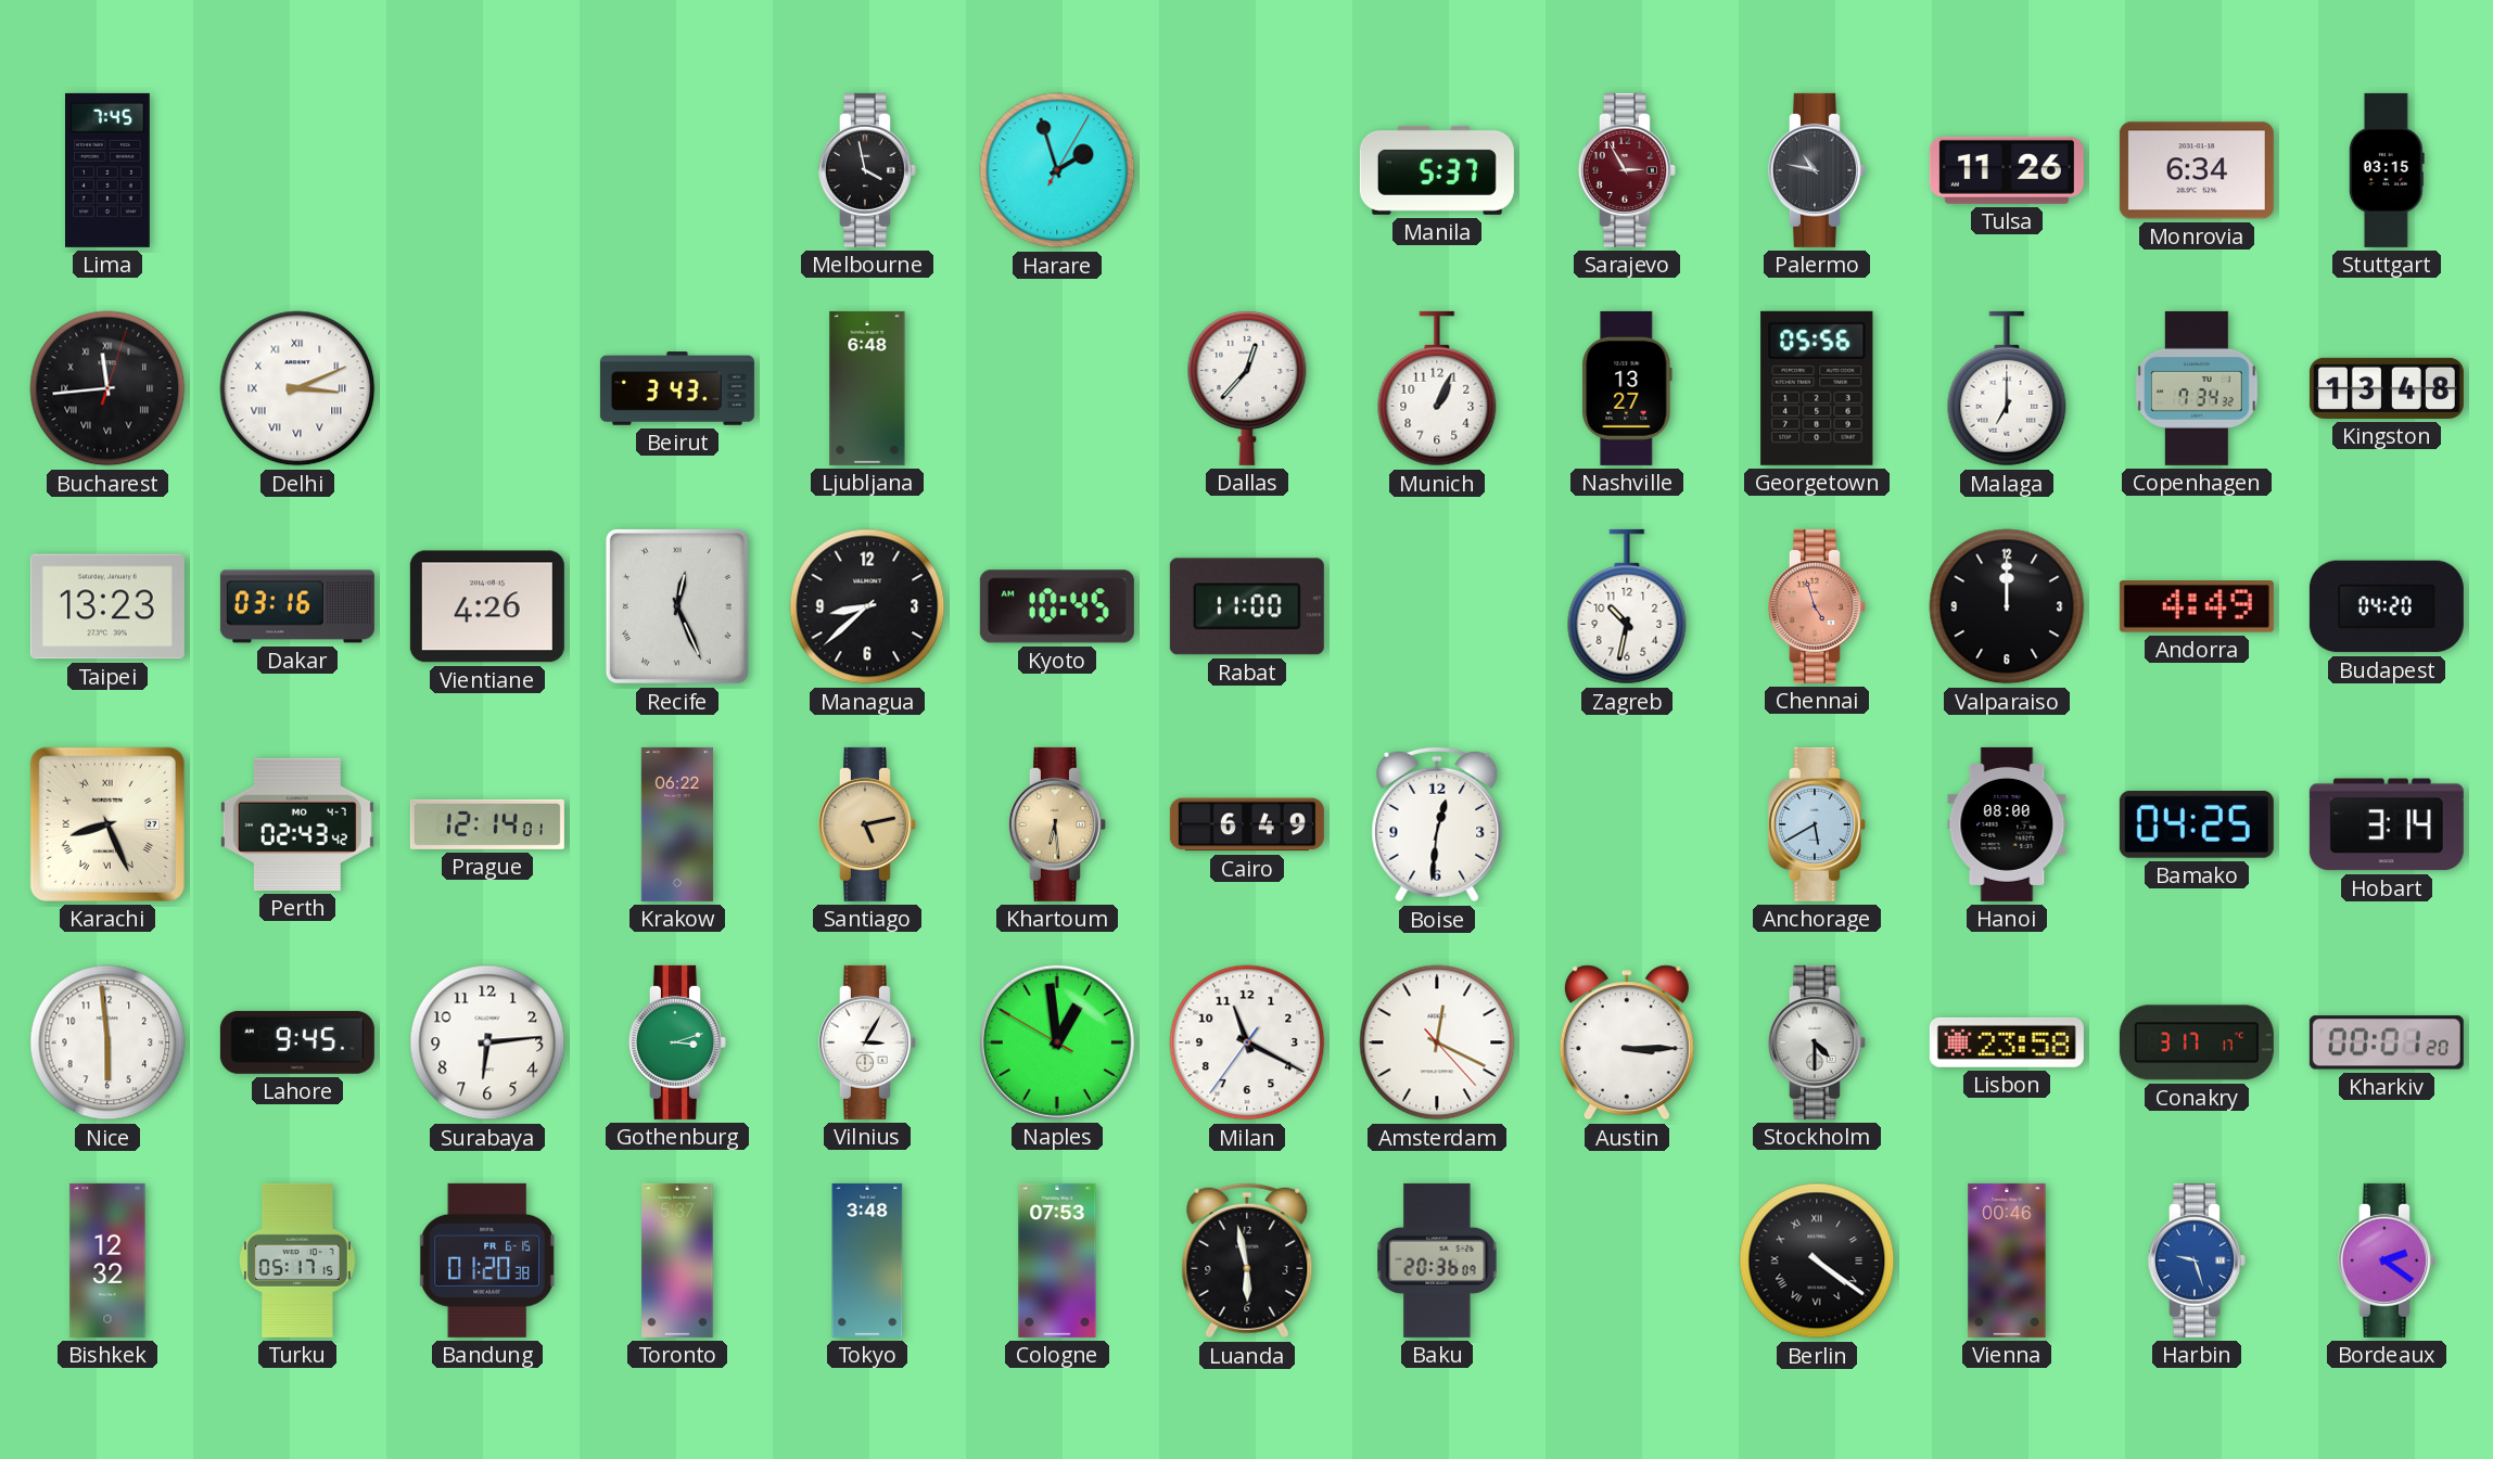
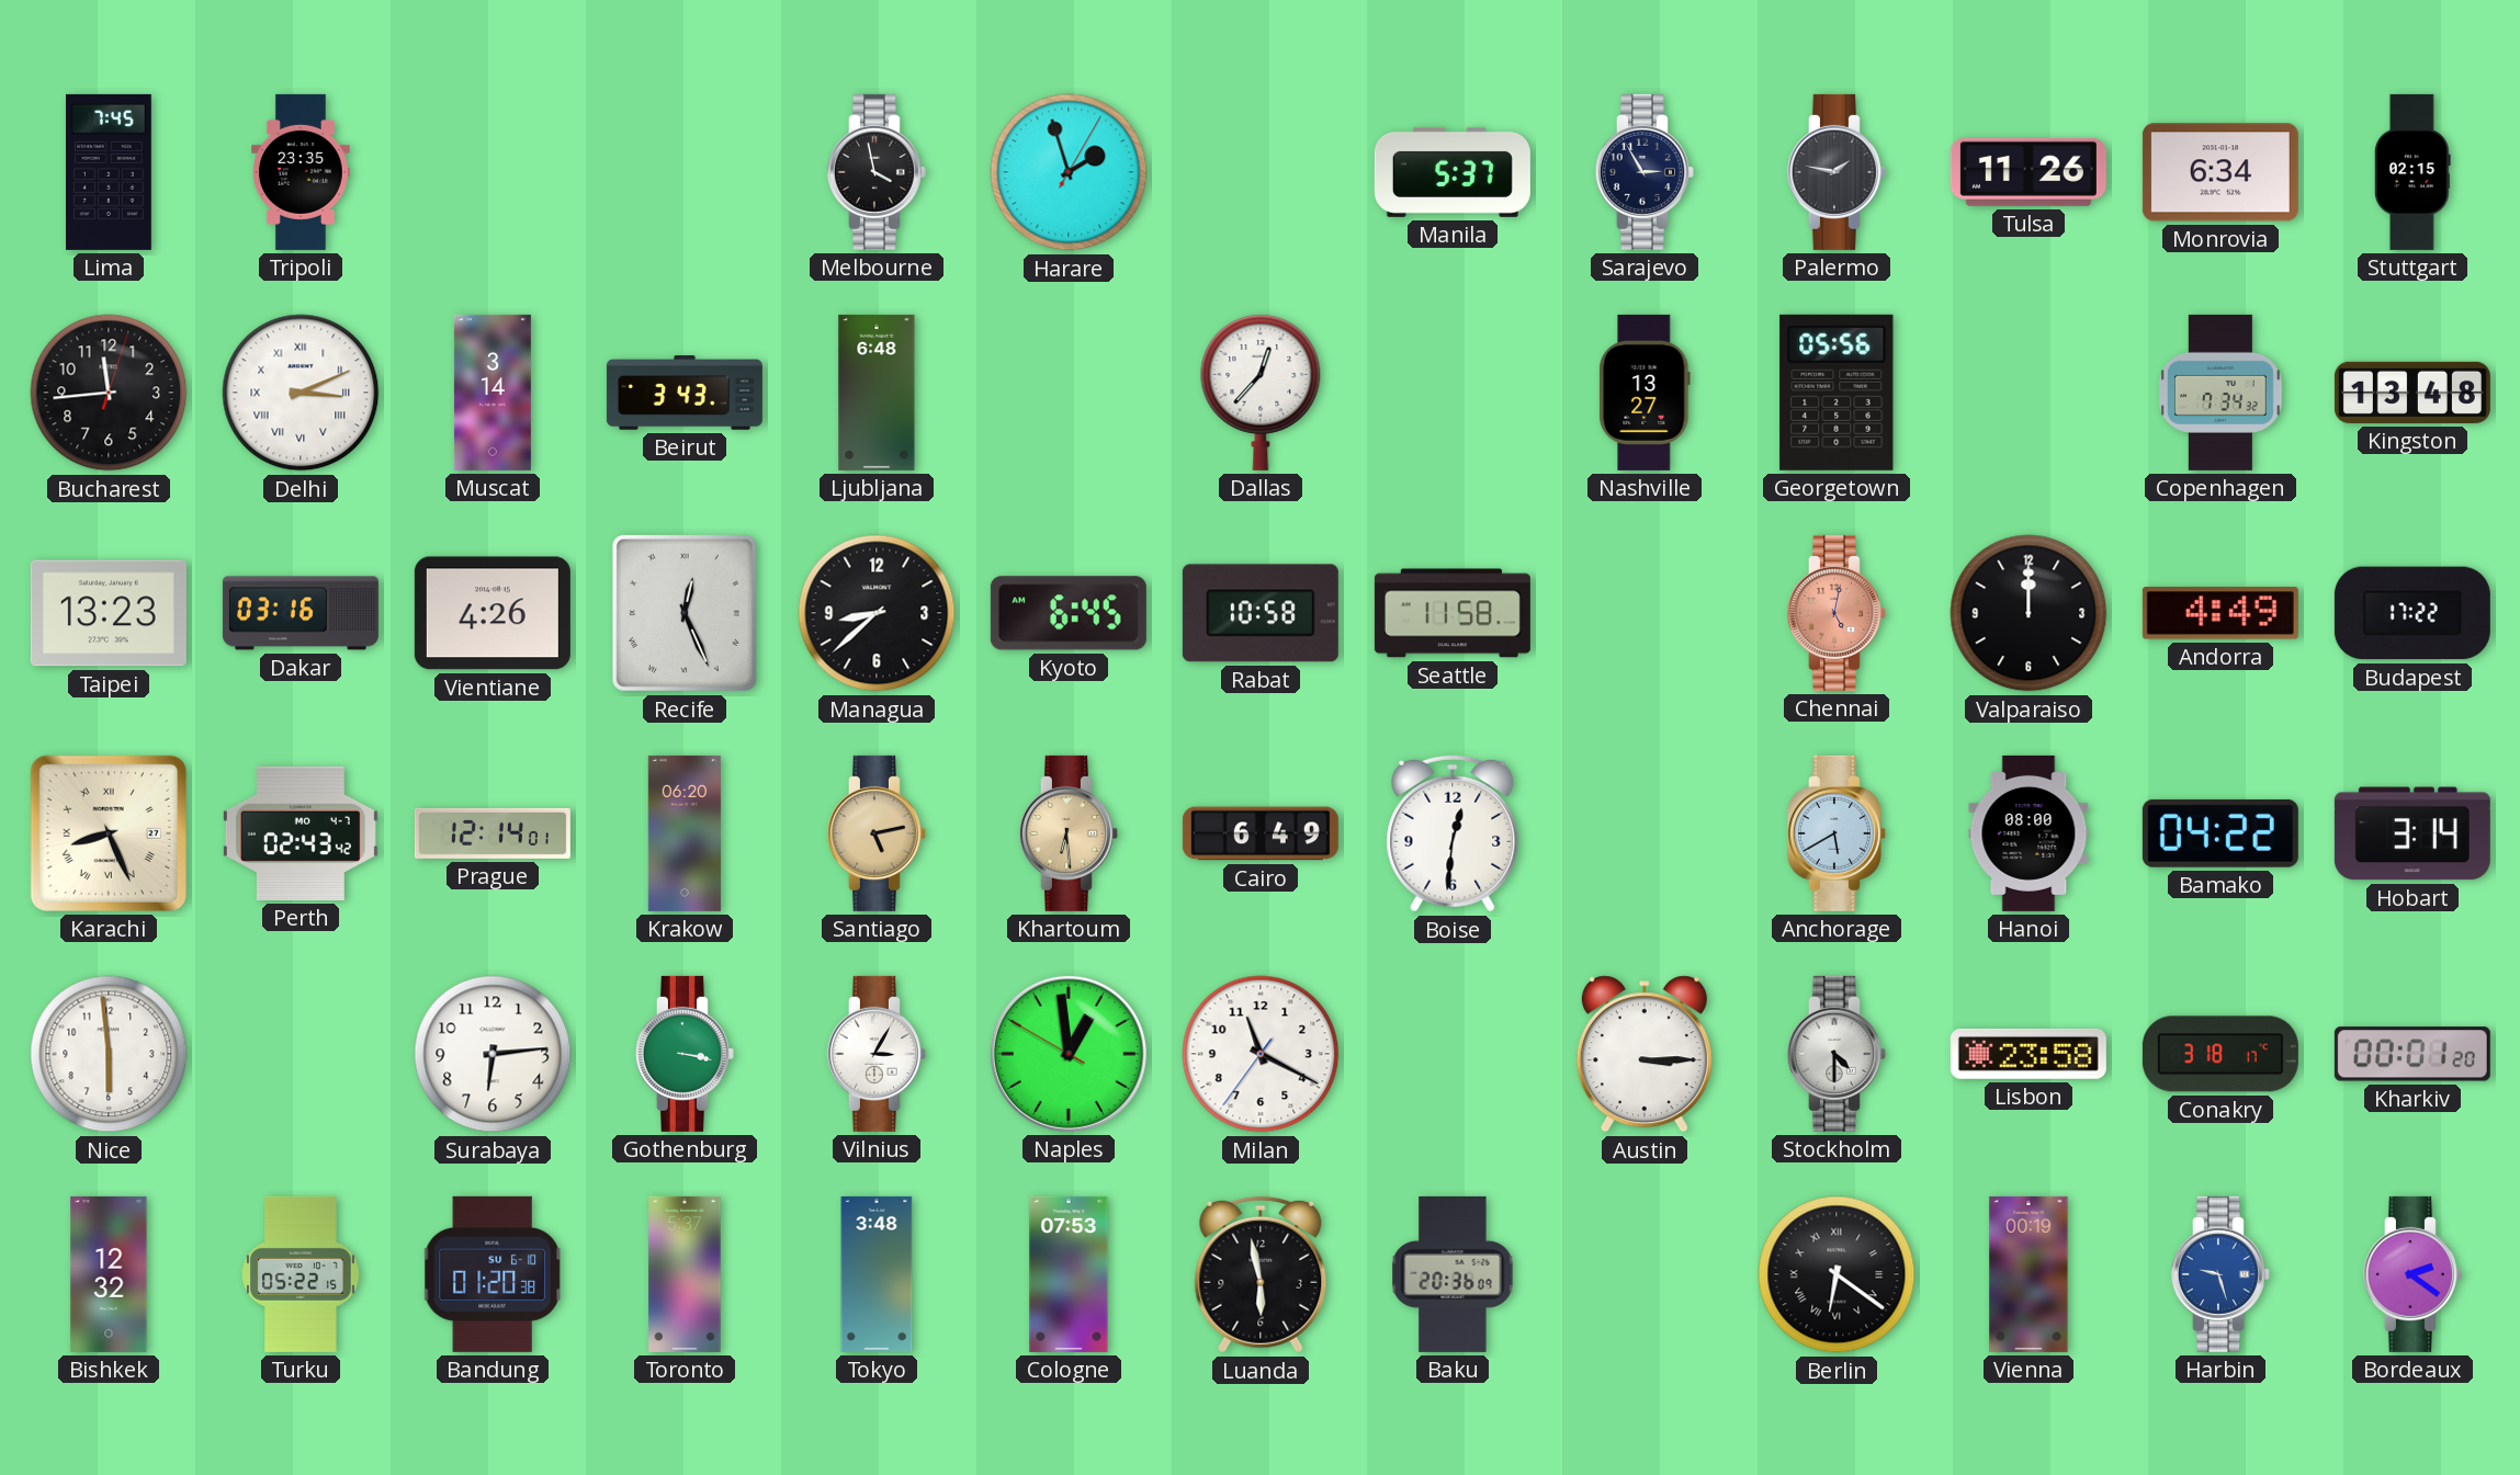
Tripoli: none -> 23:35 (302, 172)
Sarajevo dial: burgundy -> navy (1645, 172)
Palermo: 10:47 -> 1:47 (1837, 172)
Stuttgart: 03:15 -> 02:15 (2412, 172)
Bucharest numerals: Roman -> Arabic (109, 393)
Muscat: none -> 3:14 (493, 393)
Munich: 1:04 -> none (1437, 388)
Malaga: 7:00 -> none (2007, 388)
Kyoto: 10:45 -> 6:45 (1069, 613)
Rabat: 11:00 -> 10:58 (1261, 613)
Seattle: none -> 11:58 (1453, 613)
Zagreb: 10:32 -> none (1627, 606)
Chennai: 4:57 -> 5:02 (1837, 613)
Budapest: 04:20 -> 17:22 (2412, 613)
Krakow: 06:22 -> 06:20 (685, 833)
Bamako: 04:25 -> 04:22 (2220, 833)
Lahore: 9:45 -> none (297, 1042)
Gothenburg: 3:12 -> 3:17 (685, 1054)
Amsterdam: 12:19 -> none (1437, 1042)
Conakry: 3:17 -> 3:18 (2220, 1054)
Turku: 05:17 -> 05:22 (301, 1274)
Bandung date: FR 6-15 -> SU 6-10 (493, 1274)
Berlin: 4:21 -> 6:21 (1837, 1274)
Vienna: 00:46 -> 00:19 (2029, 1274)
